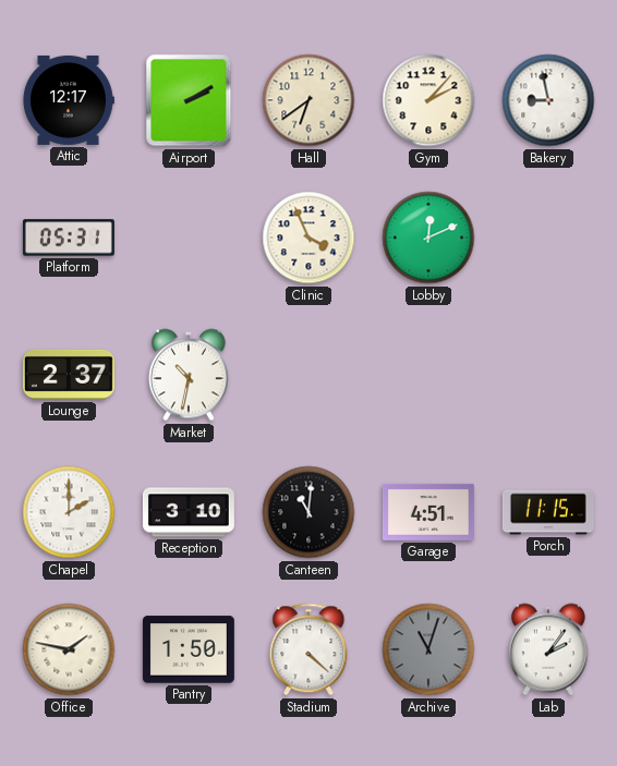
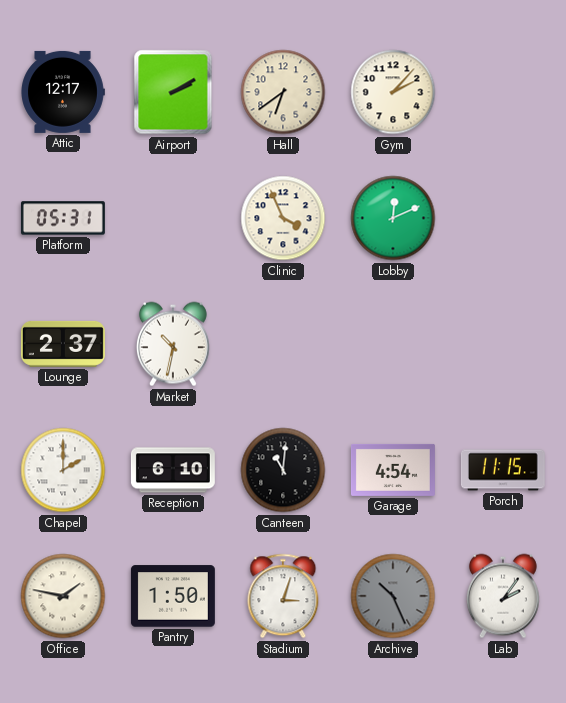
Bakery: 8:58 -> none (548, 100)
Reception: 3:10 -> 6:10 (173, 470)
Garage: 4:51 -> 4:54 (393, 470)
Stadium: 4:22 -> 3:03 (283, 596)
Archive: 11:03 -> 10:26 (393, 596)
